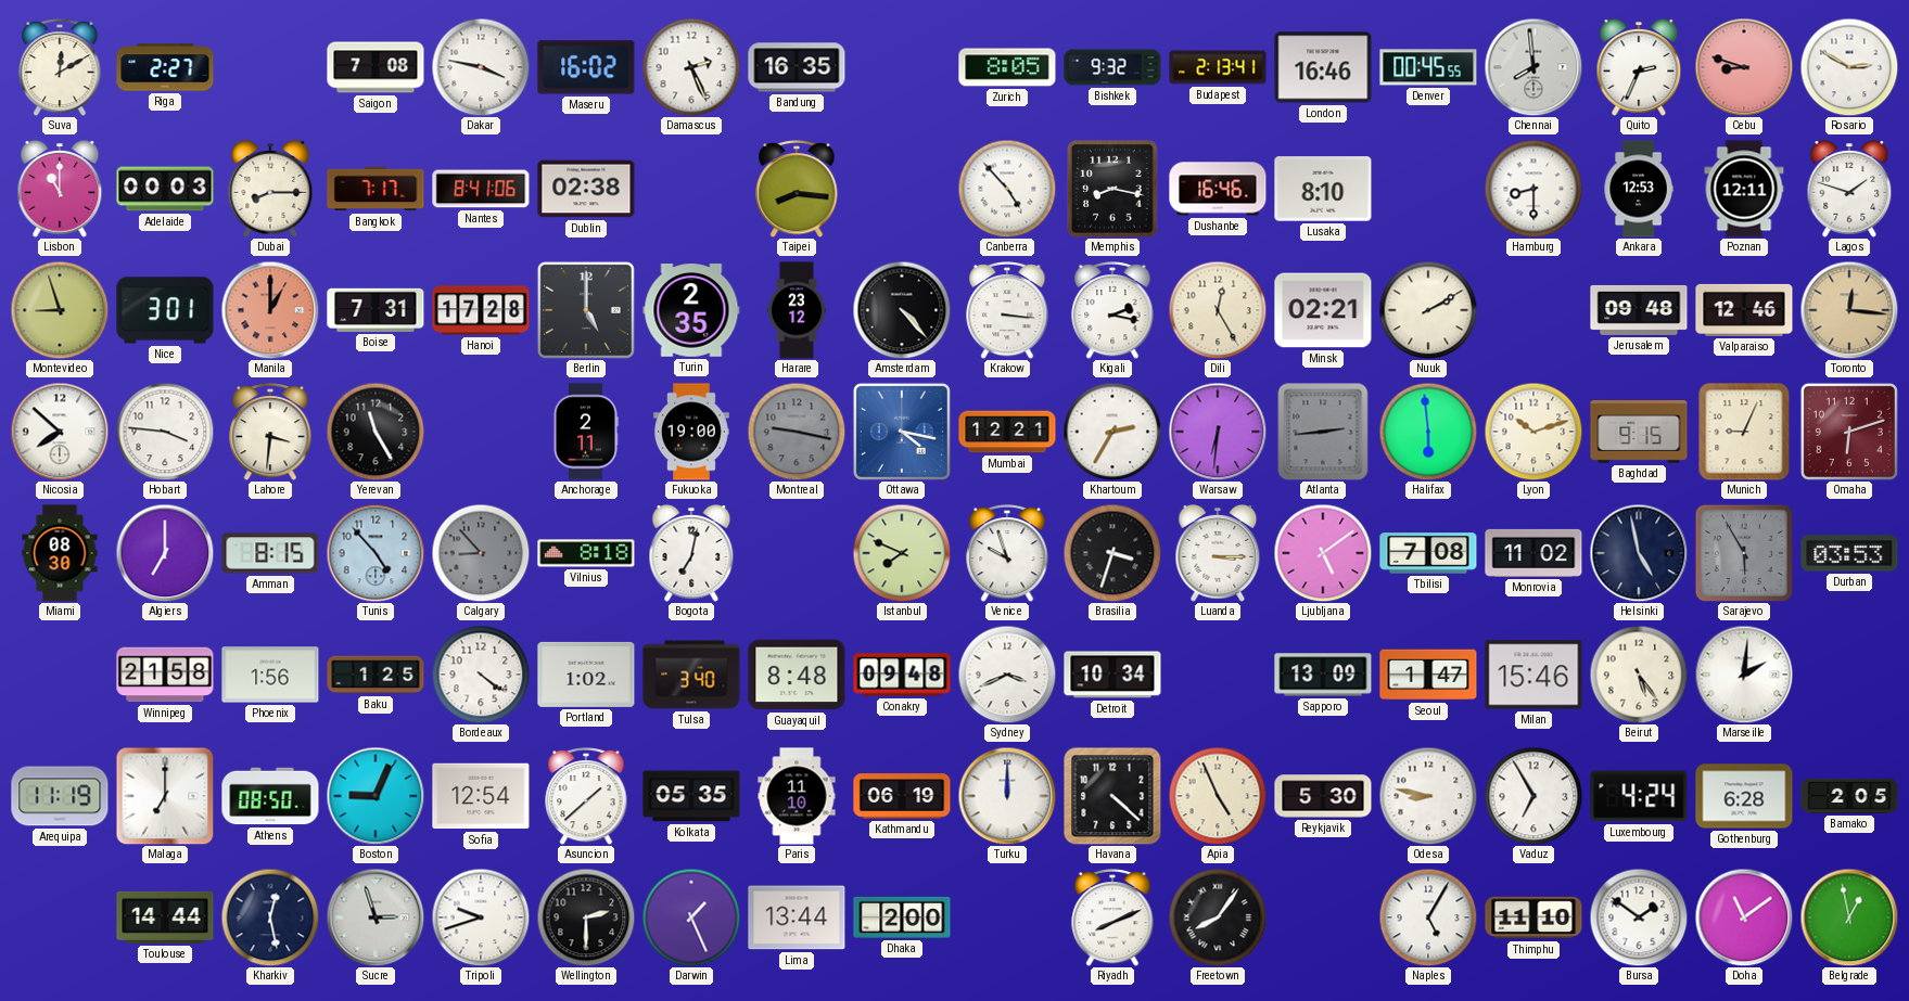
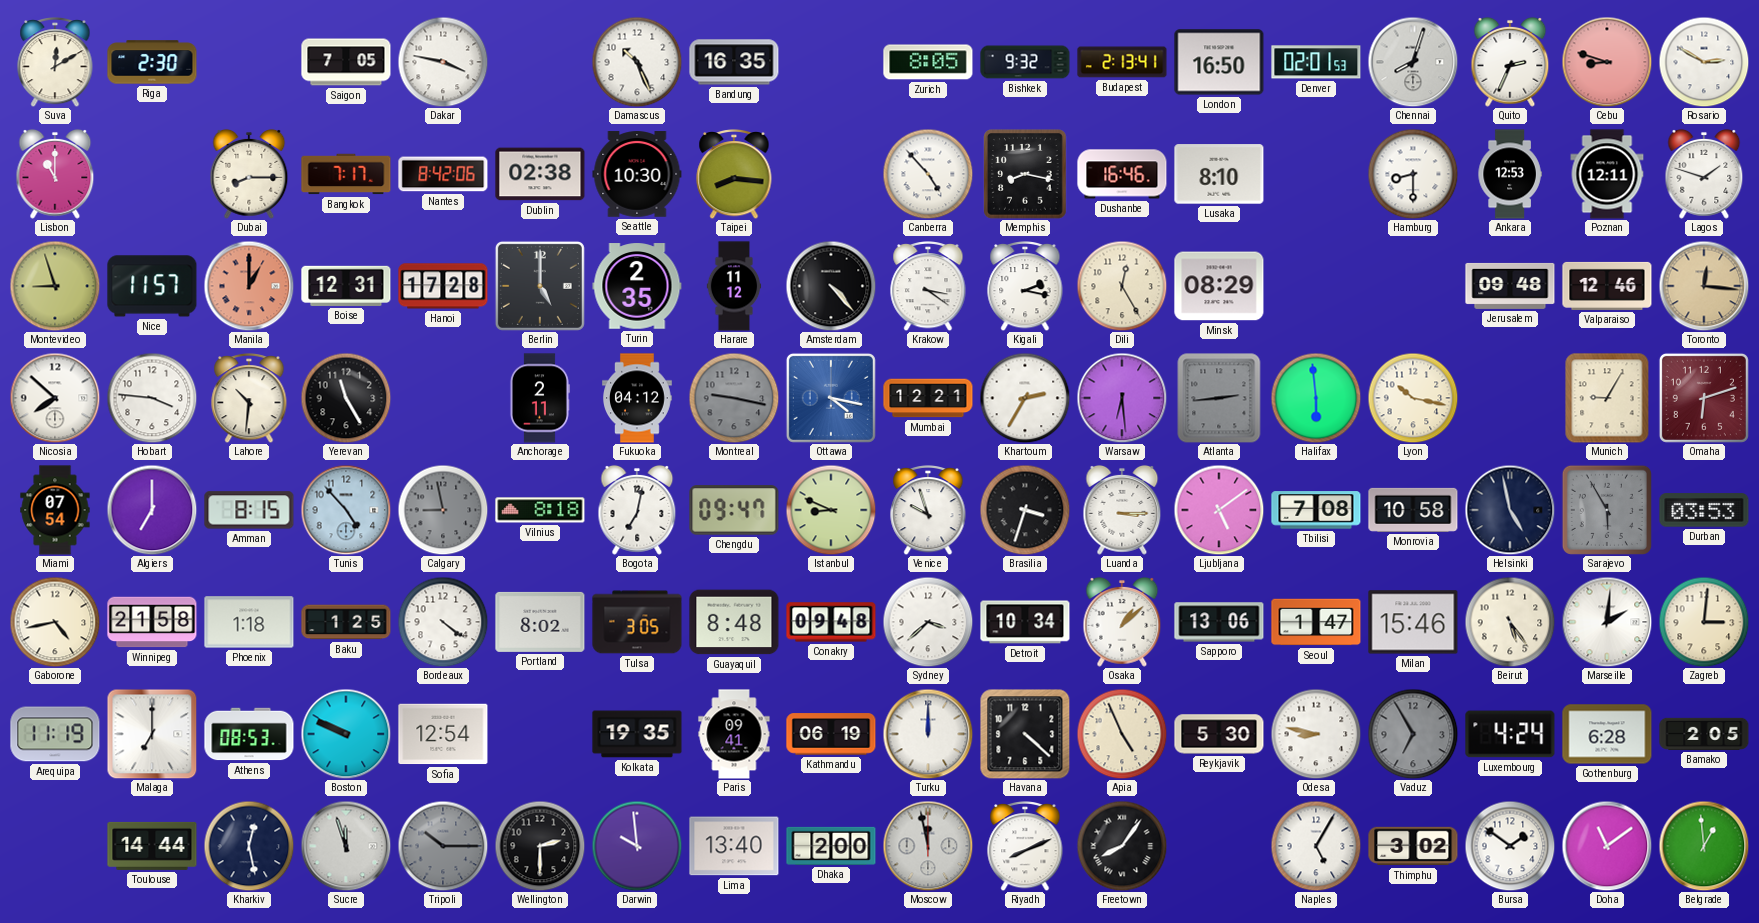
Riga: 2:27 -> 2:30 (152, 62)
Saigon: 7:08 -> 7:05 (346, 62)
Maseru: 16:02 -> none (586, 67)
Damascus: 2:26 -> 10:26 (637, 62)
London: 16:46 -> 16:50 (1219, 62)
Denver: 00:45 -> 02:01 (1316, 62)
Chennai: 7:59 -> 8:03 (1413, 62)
Adelaide: 00:03 -> none (165, 189)
Nantes: 8:41 -> 8:42 (443, 174)
Seattle: none -> 10:30 (637, 174)
Nice: 3:01 -> 11:57 (152, 286)
Boise: 7:31 -> 12:31 (346, 286)
Harare: 23:12 -> 11:12 (734, 286)
Krakow: 3:16 -> 3:21 (928, 287)
Minsk: 02:21 -> 08:29 (1219, 286)
Nuuk: 2:10 -> none (1428, 310)
Lahore: 3:31 -> 10:31 (249, 399)
Fukuoka: 19:00 -> 04:12 (637, 398)
Warsaw: 6:31 -> 6:29 (1122, 398)
Lyon: 10:12 -> 10:17 (1413, 398)
Baghdad: 9:15 -> none (1639, 433)
Munich: 9:04 -> 9:05 (1607, 398)
Miami: 08:30 -> 07:54 (55, 510)
Calgary: 8:53 -> 8:58 (443, 510)
Chengdu: none -> 09:47 (734, 510)
Istanbul: 7:49 -> 8:49 (831, 510)
Monrovia: 11:02 -> 10:58 (1413, 510)
Gaborone: none -> 4:43 (55, 622)
Phoenix: 1:56 -> 1:18 (249, 622)
Portland: 1:02 -> 8:02 (540, 622)
Tulsa: 3:40 -> 3:05 (637, 622)
Sydney: 3:41 -> 3:38 (928, 622)
Osaka: none -> 1:08 (1122, 622)
Sapporo: 13:09 -> 13:06 (1219, 622)
Zagreb: none -> 3:01 (1704, 622)
Athens: 08:50 -> 08:53 (249, 734)
Boston: 9:04 -> 9:49 (346, 734)
Asuncion: 1:38 -> none (586, 797)
Kolkata: 05:35 -> 19:35 (637, 734)
Paris: 11:10 -> 09:41 (734, 734)
Vaduz dial: white -> grey (1413, 734)
Sucre: 2:57 -> 11:57 (346, 846)
Tripoli: 9:42 -> 10:15 (443, 846)
Tripoli dial: white -> grey (443, 846)
Darwin: 1:26 -> 9:59 (637, 846)
Lima: 13:44 -> 13:40 (734, 846)
Moscow: none -> 11:58 (928, 846)
Thimphu: 11:10 -> 3:02 (1413, 846)
Belgrade: 12:58 -> 12:59 (1704, 846)
